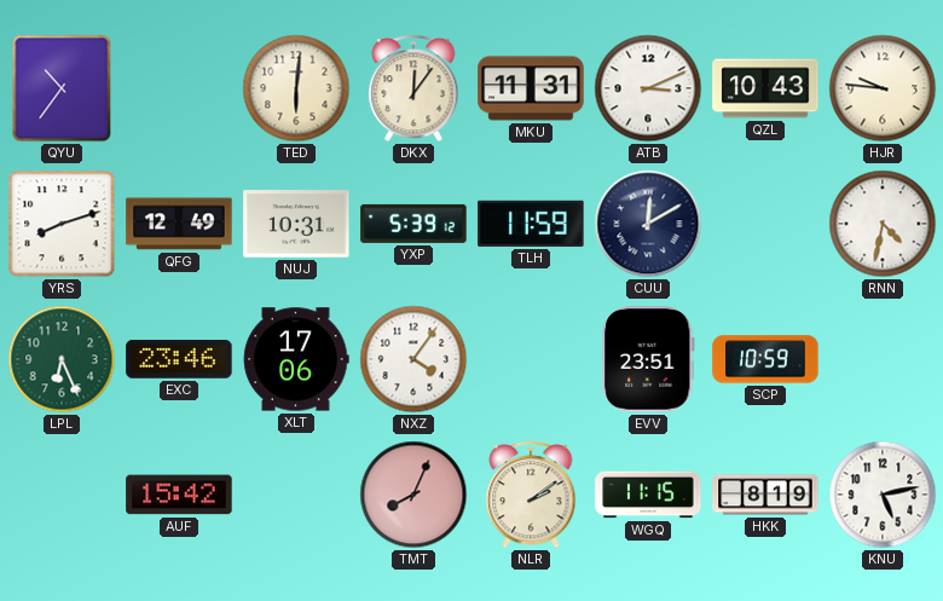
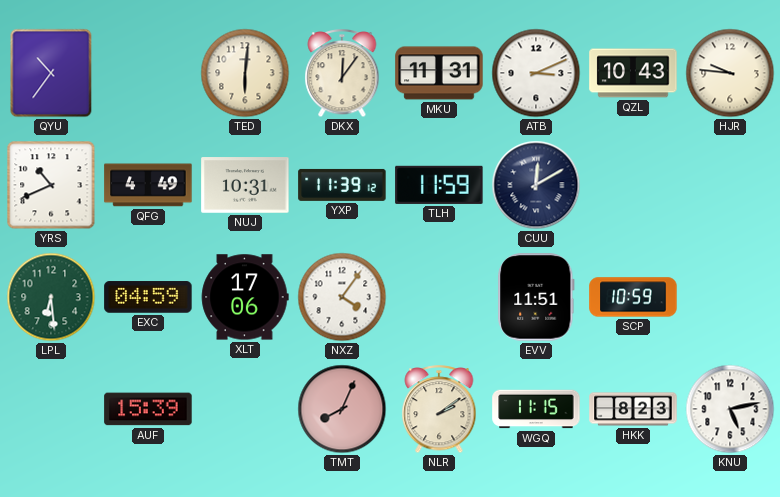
YRS: 8:12 -> 10:41 (51, 185)
QFG: 12:49 -> 4:49 (148, 185)
YXP: 5:39 -> 11:39 (342, 185)
RNN: 4:32 -> none (883, 224)
LPL: 6:26 -> 6:29 (51, 297)
EXC: 23:46 -> 04:59 (148, 297)
EVV: 23:51 -> 11:51 (536, 297)
AUF: 15:42 -> 15:39 (148, 409)
HKK: 8:19 -> 8:23 (633, 409)
